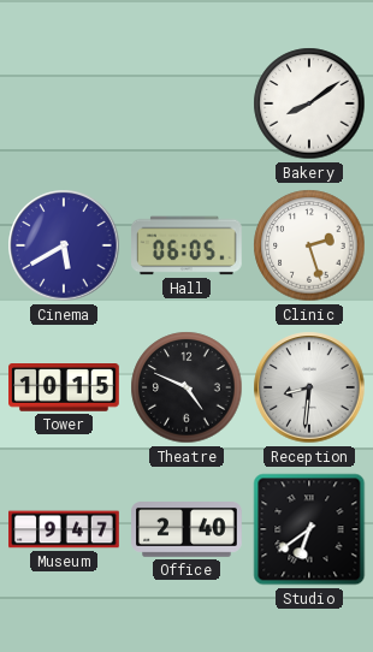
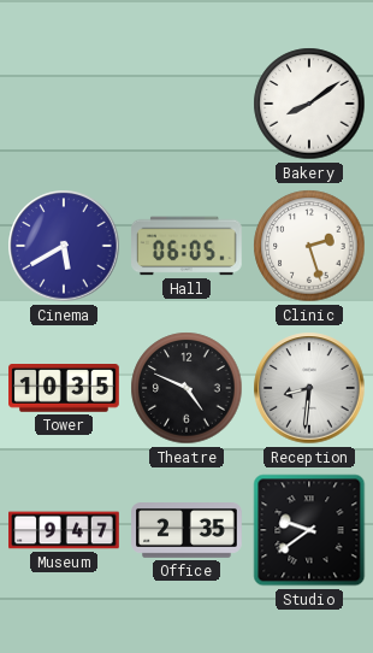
Tower: 10:15 -> 10:35 (65, 389)
Office: 2:40 -> 2:35 (188, 531)
Studio: 6:39 -> 9:39 (309, 530)
